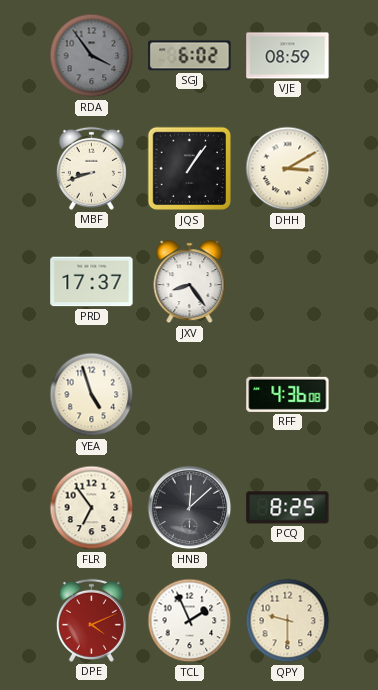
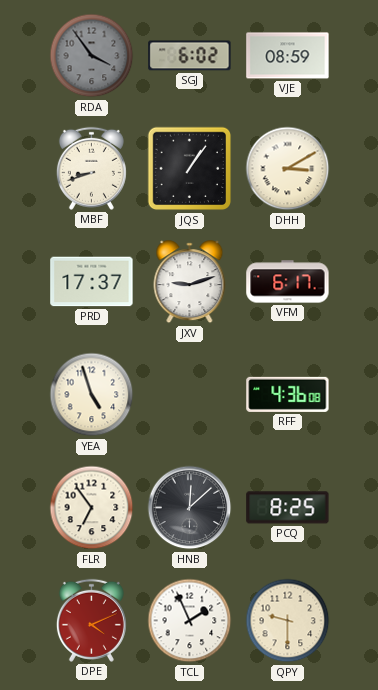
JXV: 8:24 -> 9:12 (190, 282)
VFM: none -> 6:17 (288, 282)
